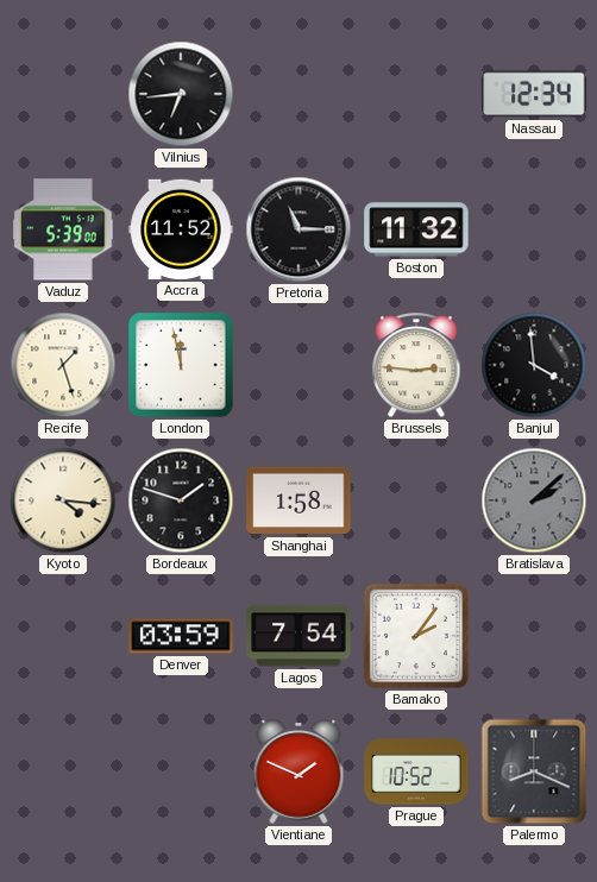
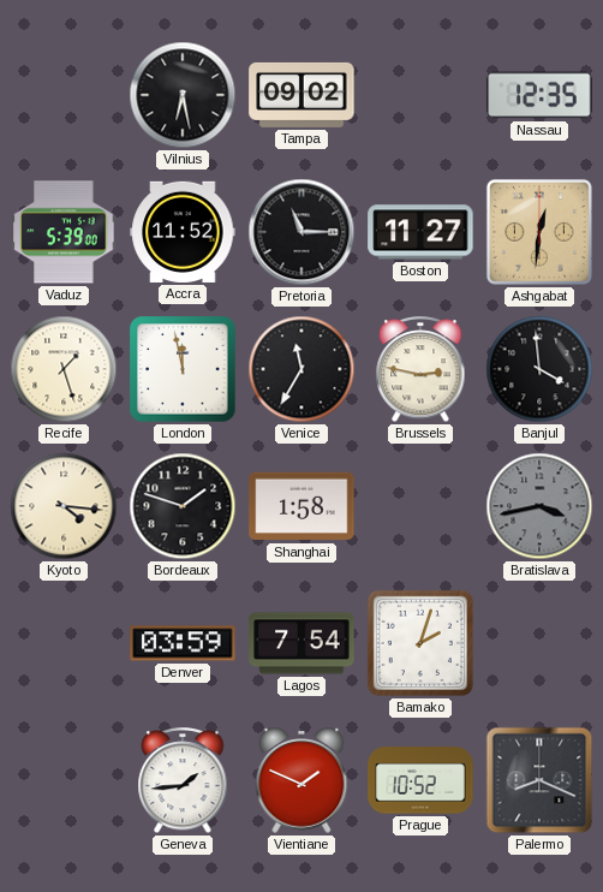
Vilnius: 6:44 -> 6:28 (183, 95)
Tampa: none -> 09:02 (301, 95)
Nassau: 12:34 -> 12:35 (539, 95)
Boston: 11:32 -> 11:27 (420, 232)
Ashgabat: none -> 12:31 (539, 232)
Venice: none -> 11:35 (301, 369)
Brussels: 2:46 -> 2:47 (420, 370)
Bratislava: 2:08 -> 3:43 (539, 506)
Bamako: 2:06 -> 2:03 (420, 643)
Geneva: none -> 1:44 (183, 781)
